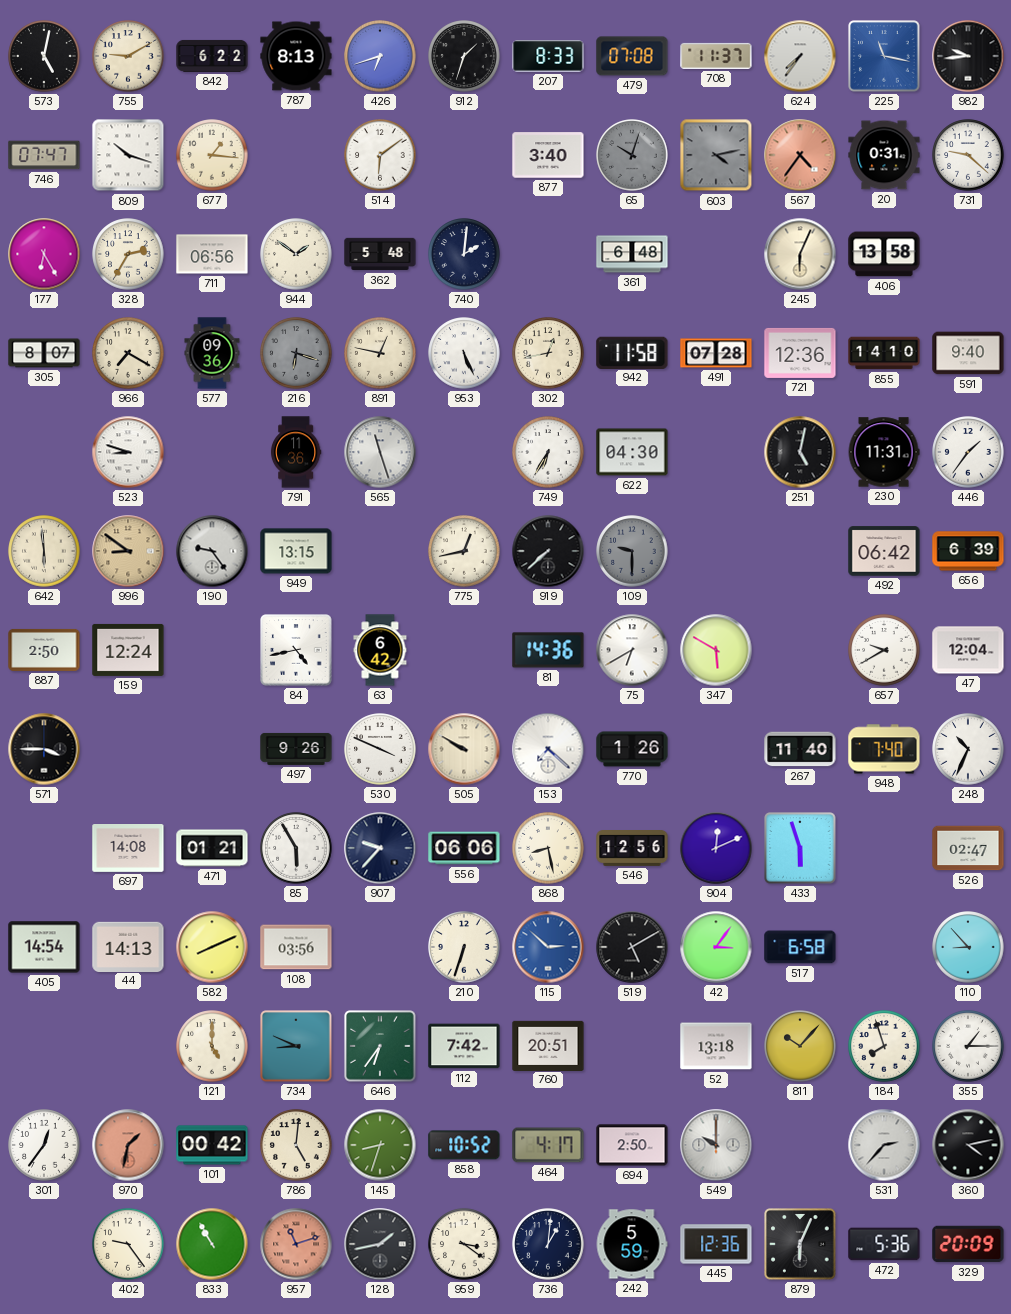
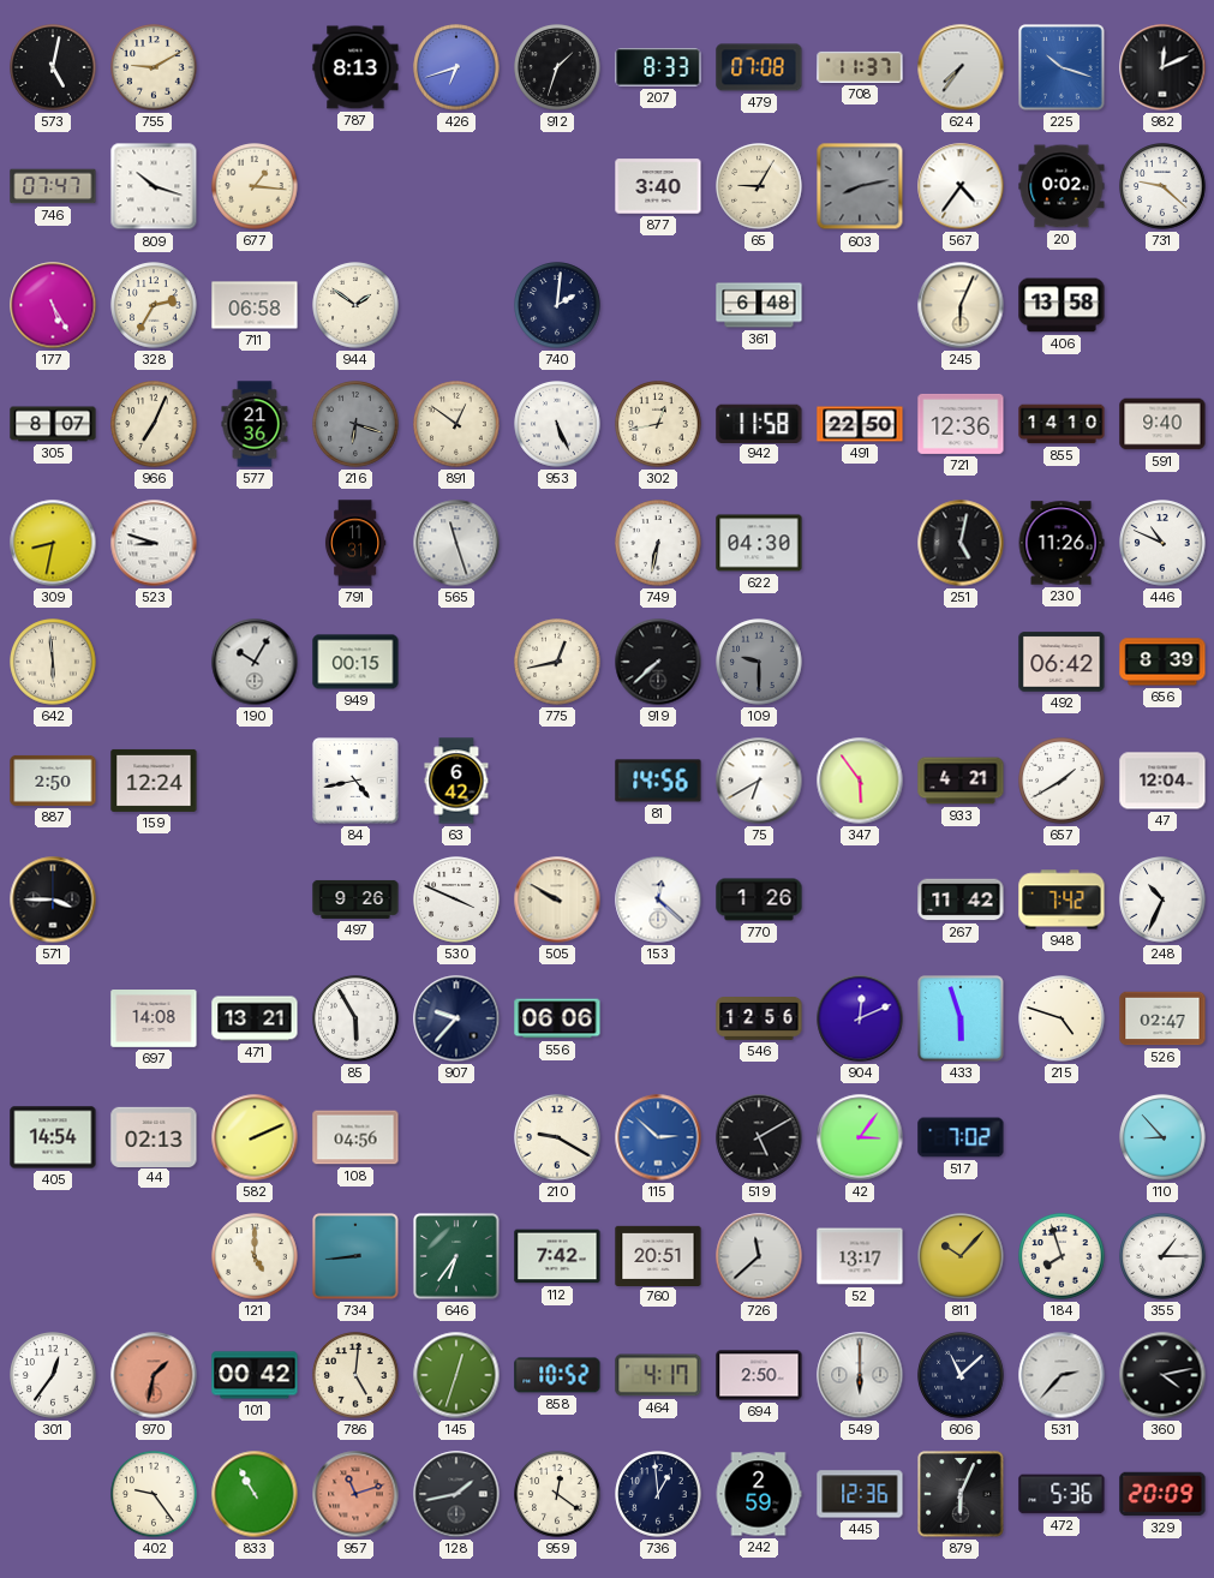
842: 6:22 -> none (212, 56)
225: 11:17 -> 10:18 (1061, 67)
982: 9:44 -> 12:11 (1162, 67)
514: 6:09 -> none (380, 155)
65: 10:03 -> 9:05 (759, 186)
65 dial: grey -> cream (759, 186)
603: 4:13 -> 8:13 (860, 186)
567 dial: salmon -> white (961, 186)
20: 0:31 -> 0:02 (1061, 186)
177: 6:25 -> 5:25 (53, 305)
711: 06:56 -> 06:58 (255, 305)
362: 5:48 -> none (380, 254)
966: 7:20 -> 7:04 (154, 424)
577: 09:36 -> 21:36 (255, 424)
891: 12:47 -> 12:51 (456, 424)
491: 07:28 -> 22:50 (860, 424)
309: none -> 8:32 (53, 543)
791: 11:36 -> 11:31 (355, 543)
749: 6:35 -> 6:32 (658, 543)
230: 11:31 -> 11:26 (1061, 543)
446: 1:36 -> 10:49 (1162, 543)
996: 8:51 -> none (128, 551)
190: 9:24 -> 10:05 (255, 662)
949: 13:15 -> 00:15 (355, 662)
656: 6:39 -> 8:39 (1162, 662)
81: 14:36 -> 14:56 (658, 781)
347: 5:50 -> 5:54 (860, 781)
933: none -> 4:21 (961, 781)
657: 9:40 -> 1:40 (1061, 781)
153: 7:22 -> 12:22 (658, 899)
267: 11:40 -> 11:42 (961, 899)
948: 7:40 -> 7:42 (1061, 899)
471: 01:21 -> 13:21 (255, 1018)
868: 8:28 -> none (548, 848)
215: none -> 4:48 (1061, 1018)
44: 14:13 -> 02:13 (154, 1136)
582: 8:11 -> 2:11 (255, 1137)
108: 03:56 -> 04:56 (355, 1137)
210: 6:33 -> 9:20 (557, 1137)
517: 6:58 -> 7:02 (961, 1137)
734: 8:49 -> 8:44 (355, 1256)
726: none -> 11:38 (759, 1256)
52: 13:18 -> 13:17 (860, 1256)
145: 8:33 -> 12:33 (456, 1375)
549: 10:00 -> 6:00 (860, 1375)
606: none -> 11:08 (961, 1375)
959: 3:21 -> 12:21 (557, 1494)
736: 1:01 -> 12:59 (658, 1494)
242: 5:59 -> 2:59 (759, 1494)
